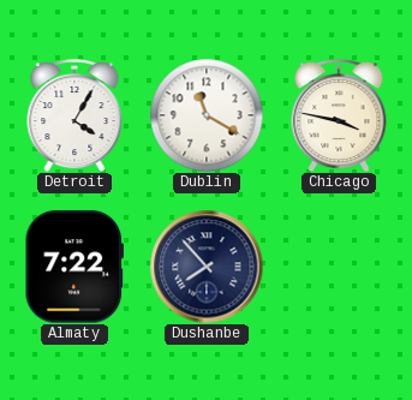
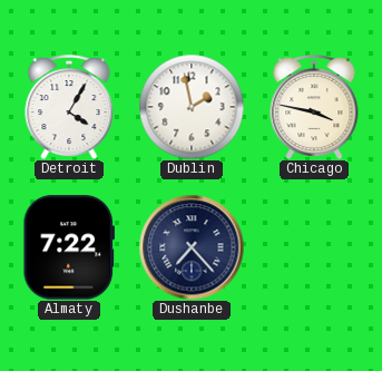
Dublin: 11:20 -> 1:58 (192, 107)
Dushanbe: 7:53 -> 7:23 (192, 247)
